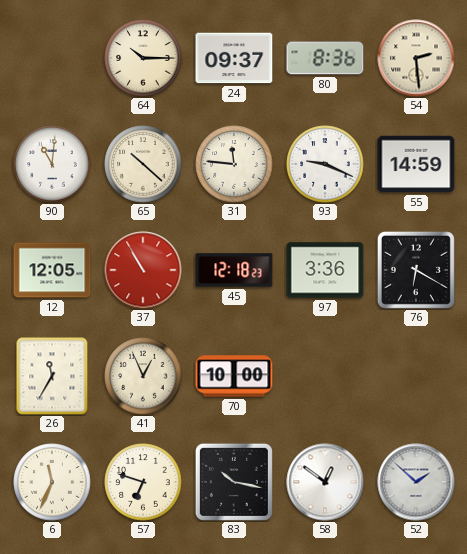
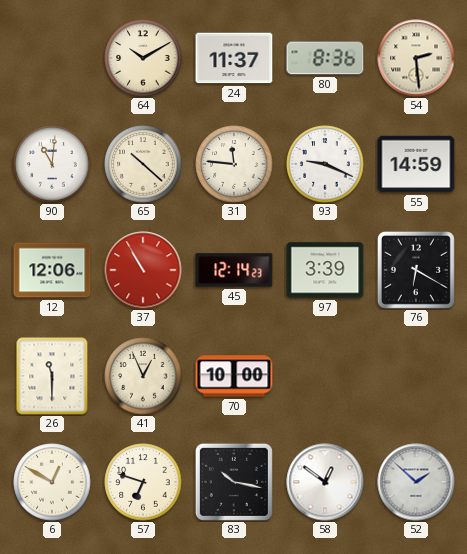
64: 10:15 -> 10:10 (143, 58)
24: 09:37 -> 11:37 (234, 58)
12: 12:05 -> 12:06 (52, 270)
45: 12:18 -> 12:14 (234, 270)
97: 3:36 -> 3:39 (325, 270)
26: 11:35 -> 11:30 (52, 376)
6: 11:34 -> 12:50 (52, 482)
